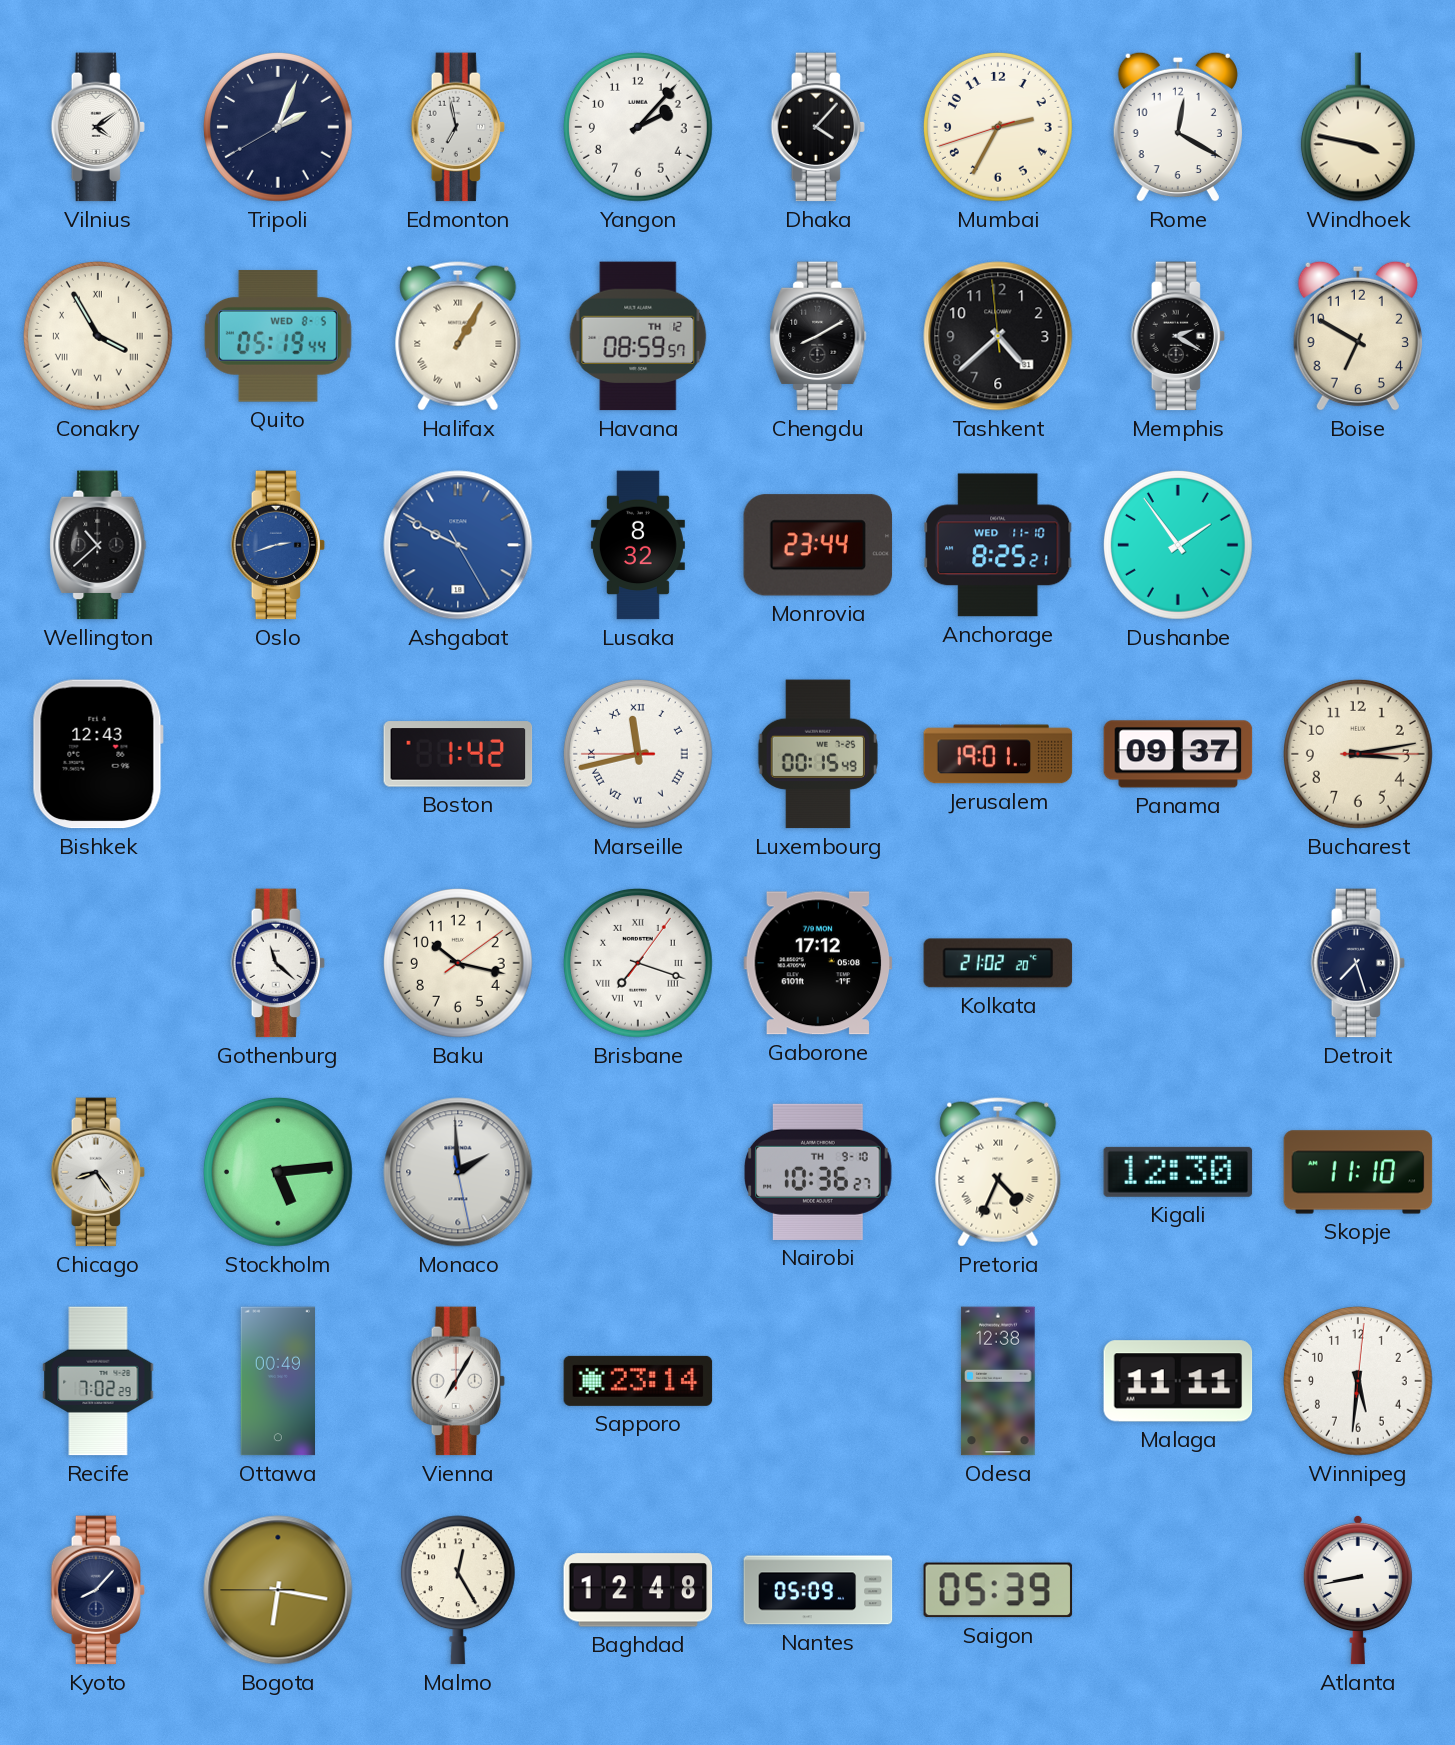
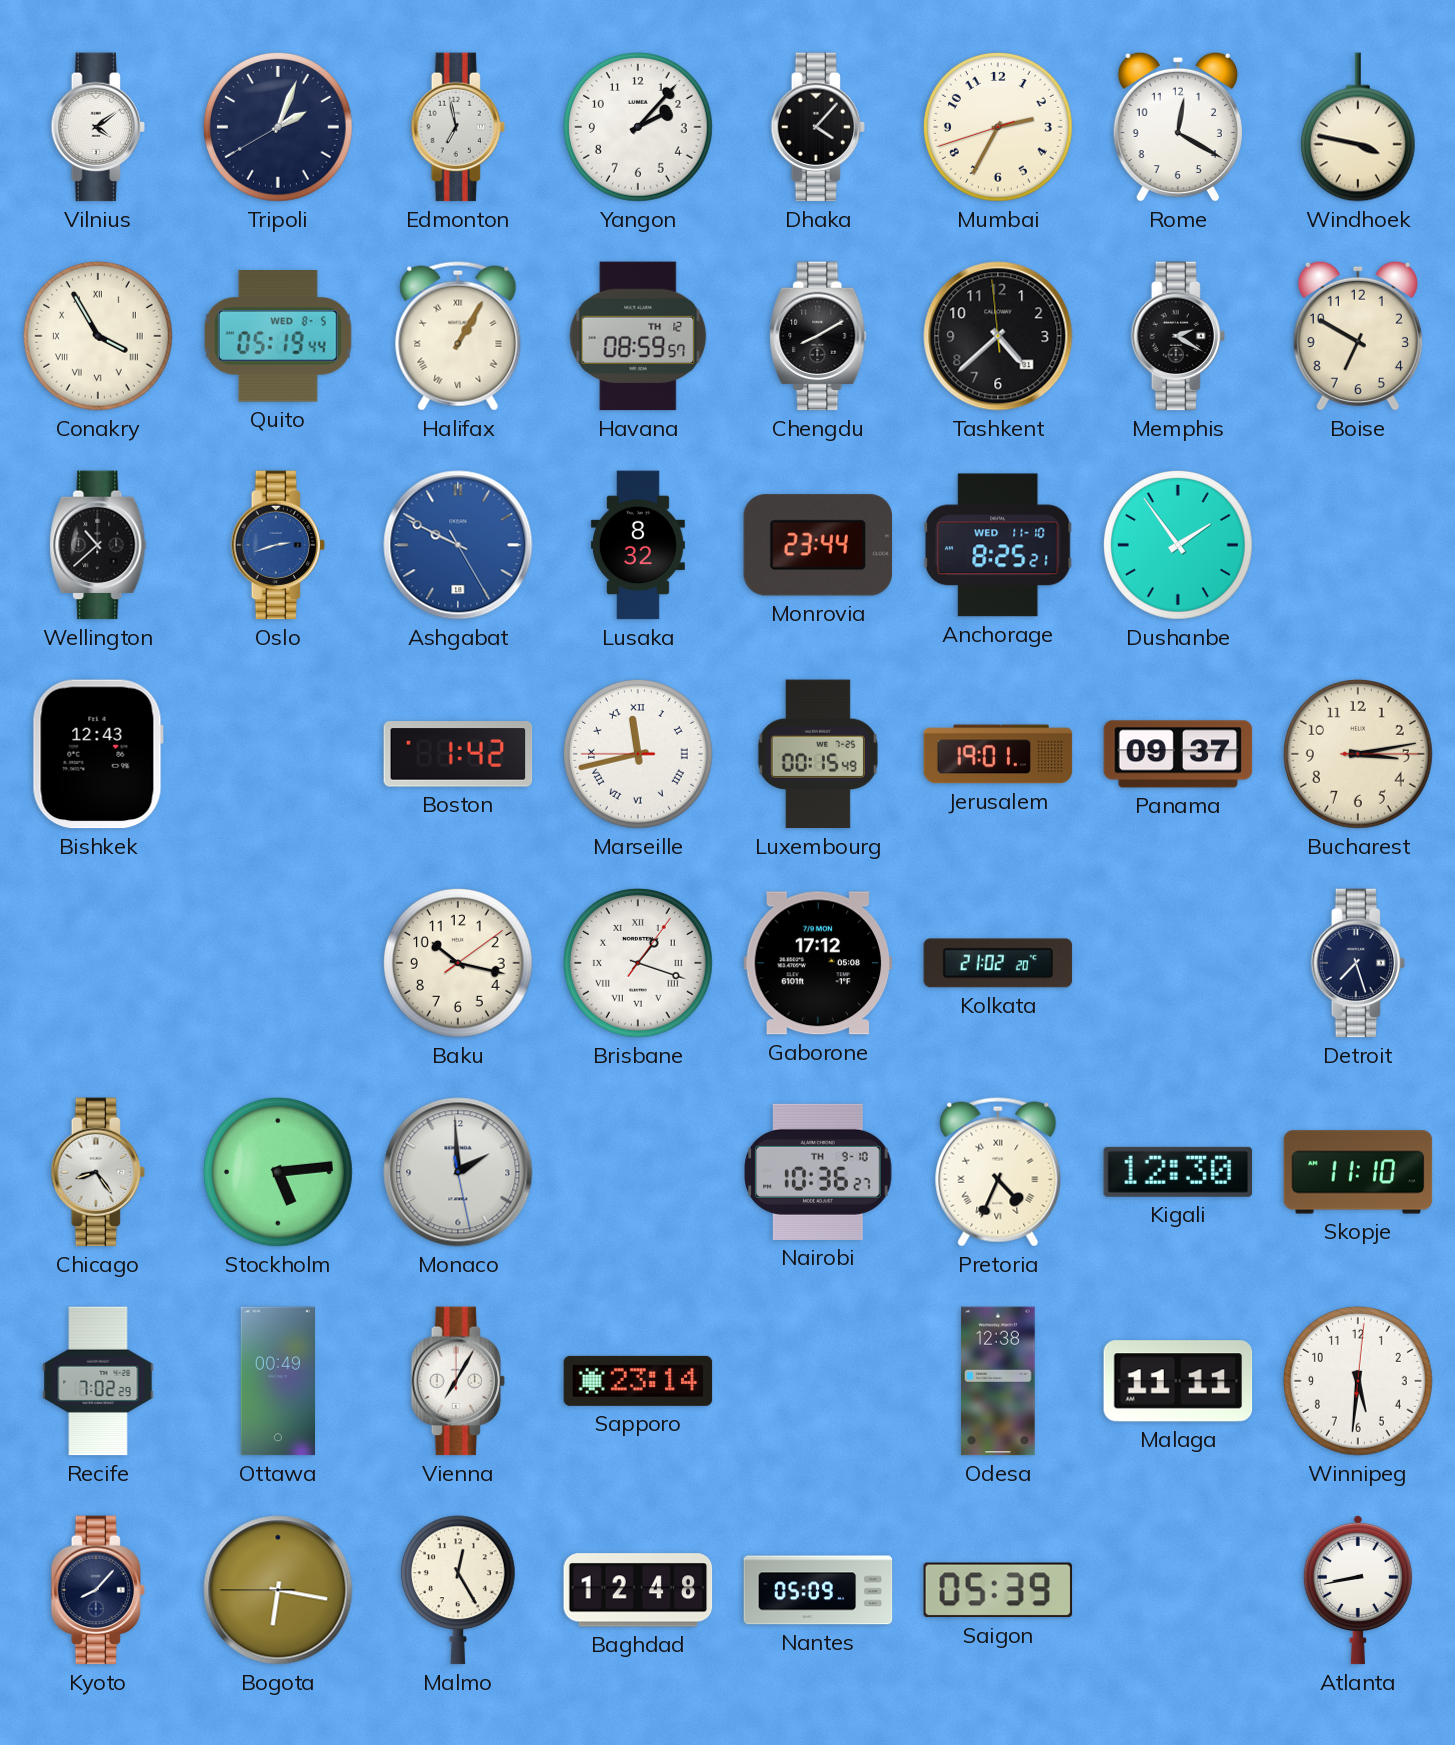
Gothenburg: 11:22 -> none (278, 963)
Brisbane: 7:18 -> 1:18 (638, 963)
